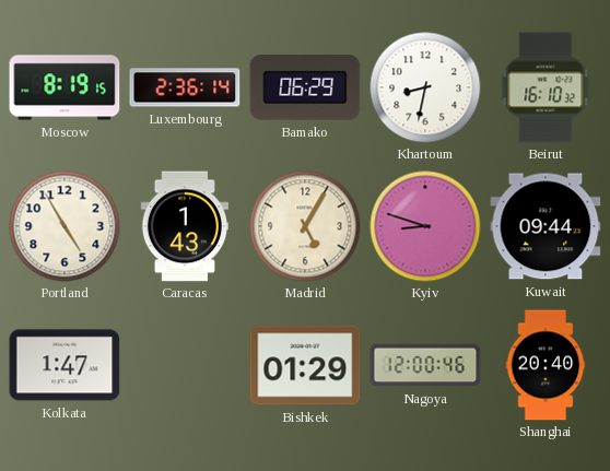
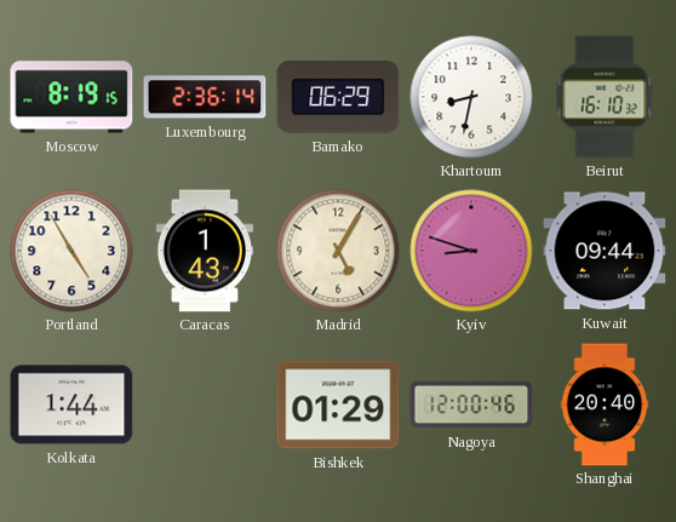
Kolkata: 1:47 -> 1:44 (71, 405)
